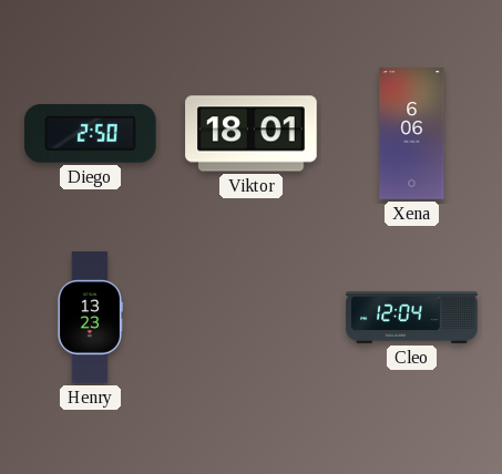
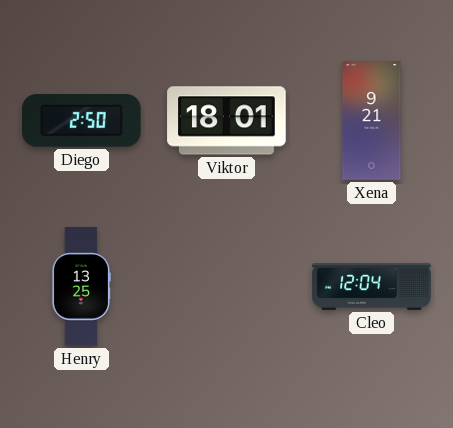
Xena: 6:06 -> 9:21 (372, 121)
Henry: 13:23 -> 13:25 (81, 287)
